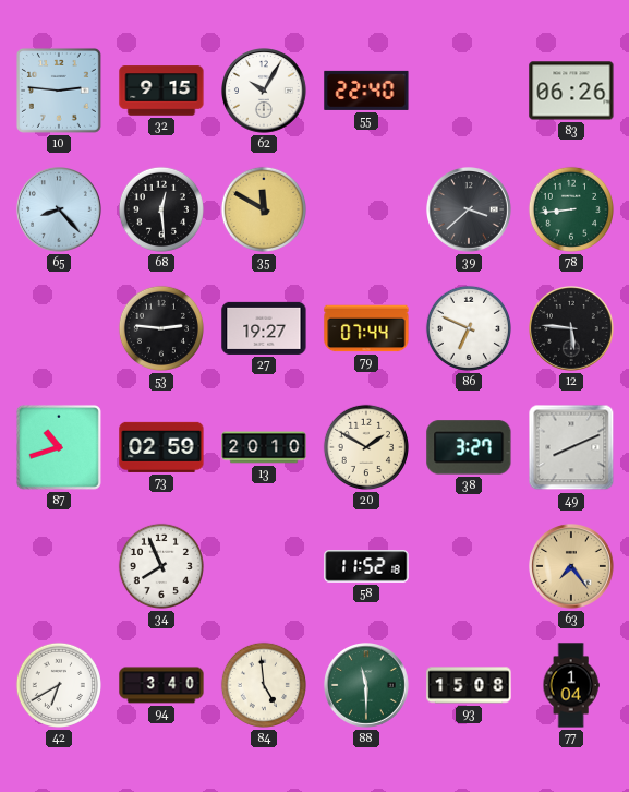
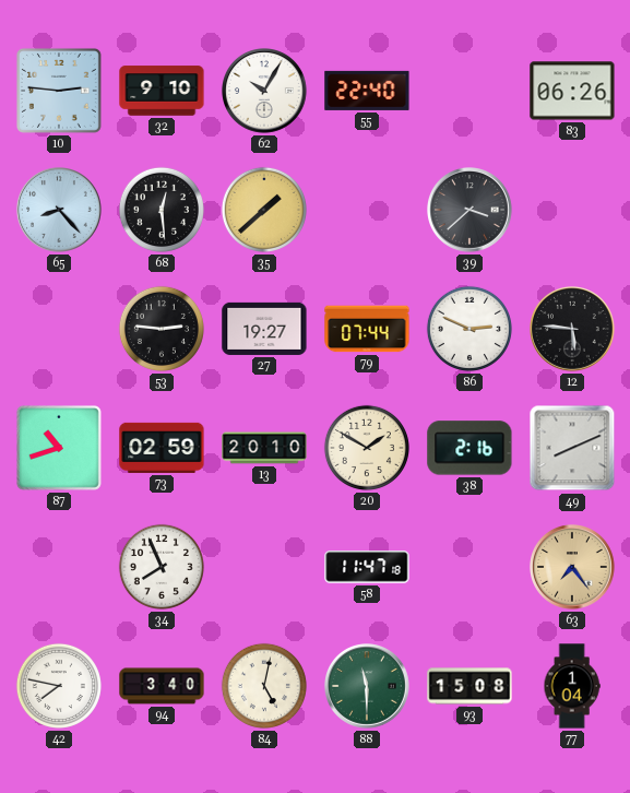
32: 9:15 -> 9:10 (162, 91)
35: 11:50 -> 1:38 (264, 210)
78: 8:44 -> none (571, 209)
86: 6:49 -> 2:49 (469, 329)
38: 3:27 -> 2:16 (469, 448)
58: 11:52 -> 11:47 (367, 567)
42: 6:40 -> 7:47 (59, 686)
84: 4:59 -> 5:02 (264, 686)
